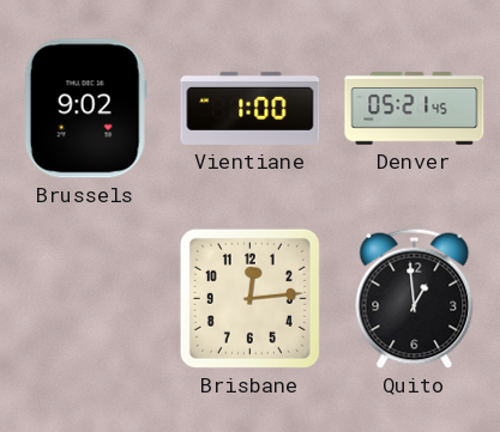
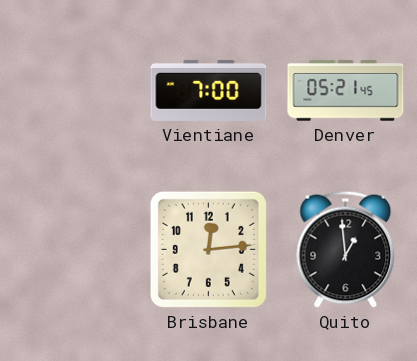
Brussels: 9:02 -> none (85, 109)
Vientiane: 1:00 -> 7:00 (209, 90)
